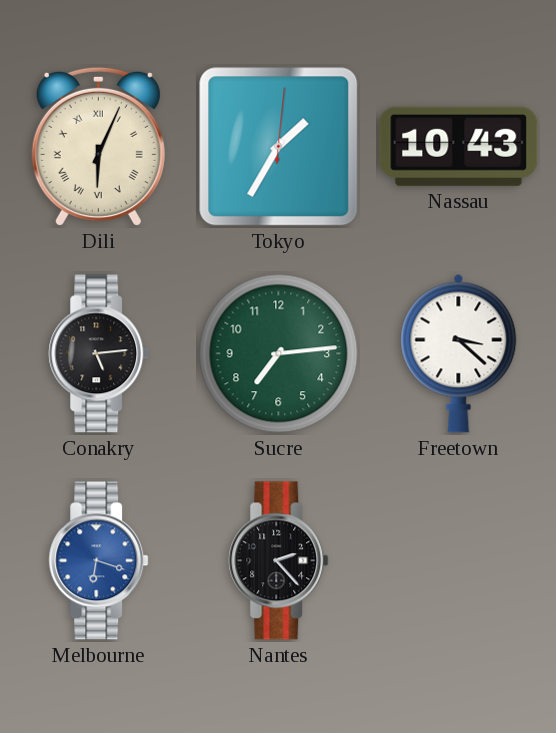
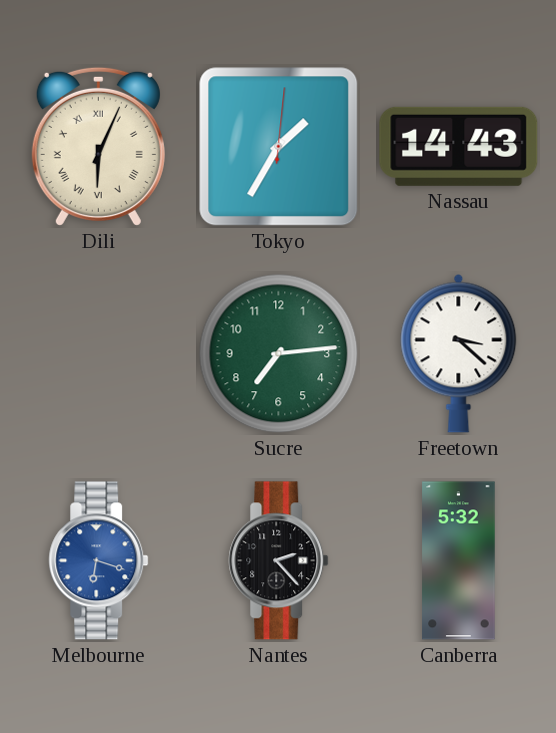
Nassau: 10:43 -> 14:43 (459, 146)
Conakry: 5:14 -> none (99, 354)
Canberra: none -> 5:32 (459, 561)
